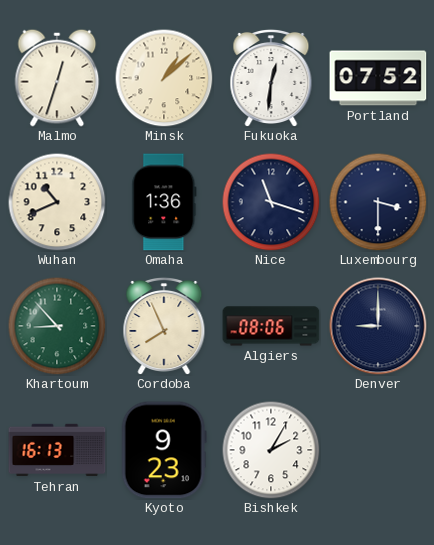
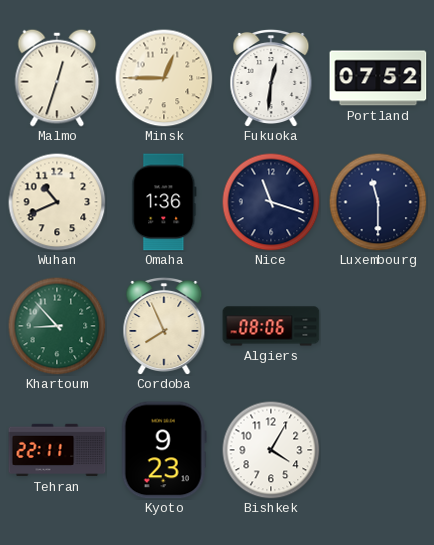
Minsk: 1:08 -> 12:45 (164, 78)
Luxembourg: 3:30 -> 11:30 (378, 202)
Denver: 9:00 -> none (378, 326)
Tehran: 16:13 -> 22:11 (57, 450)
Bishkek: 2:05 -> 4:05 (271, 450)
